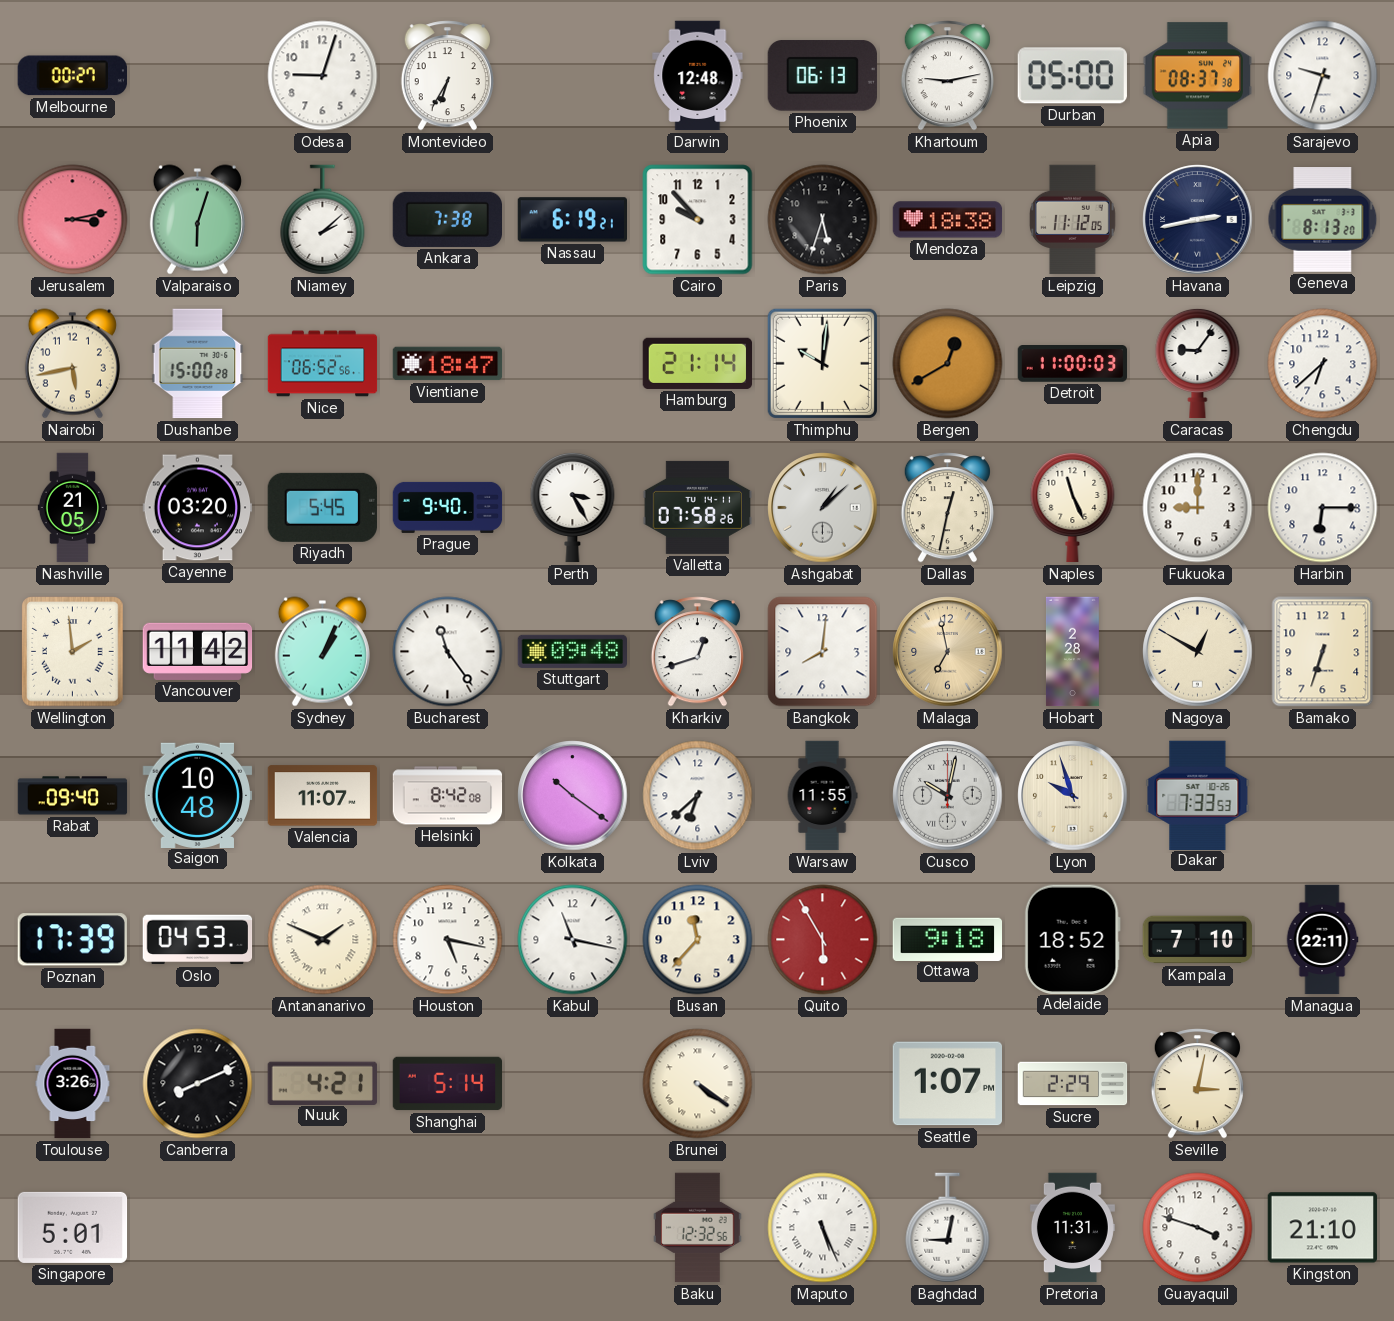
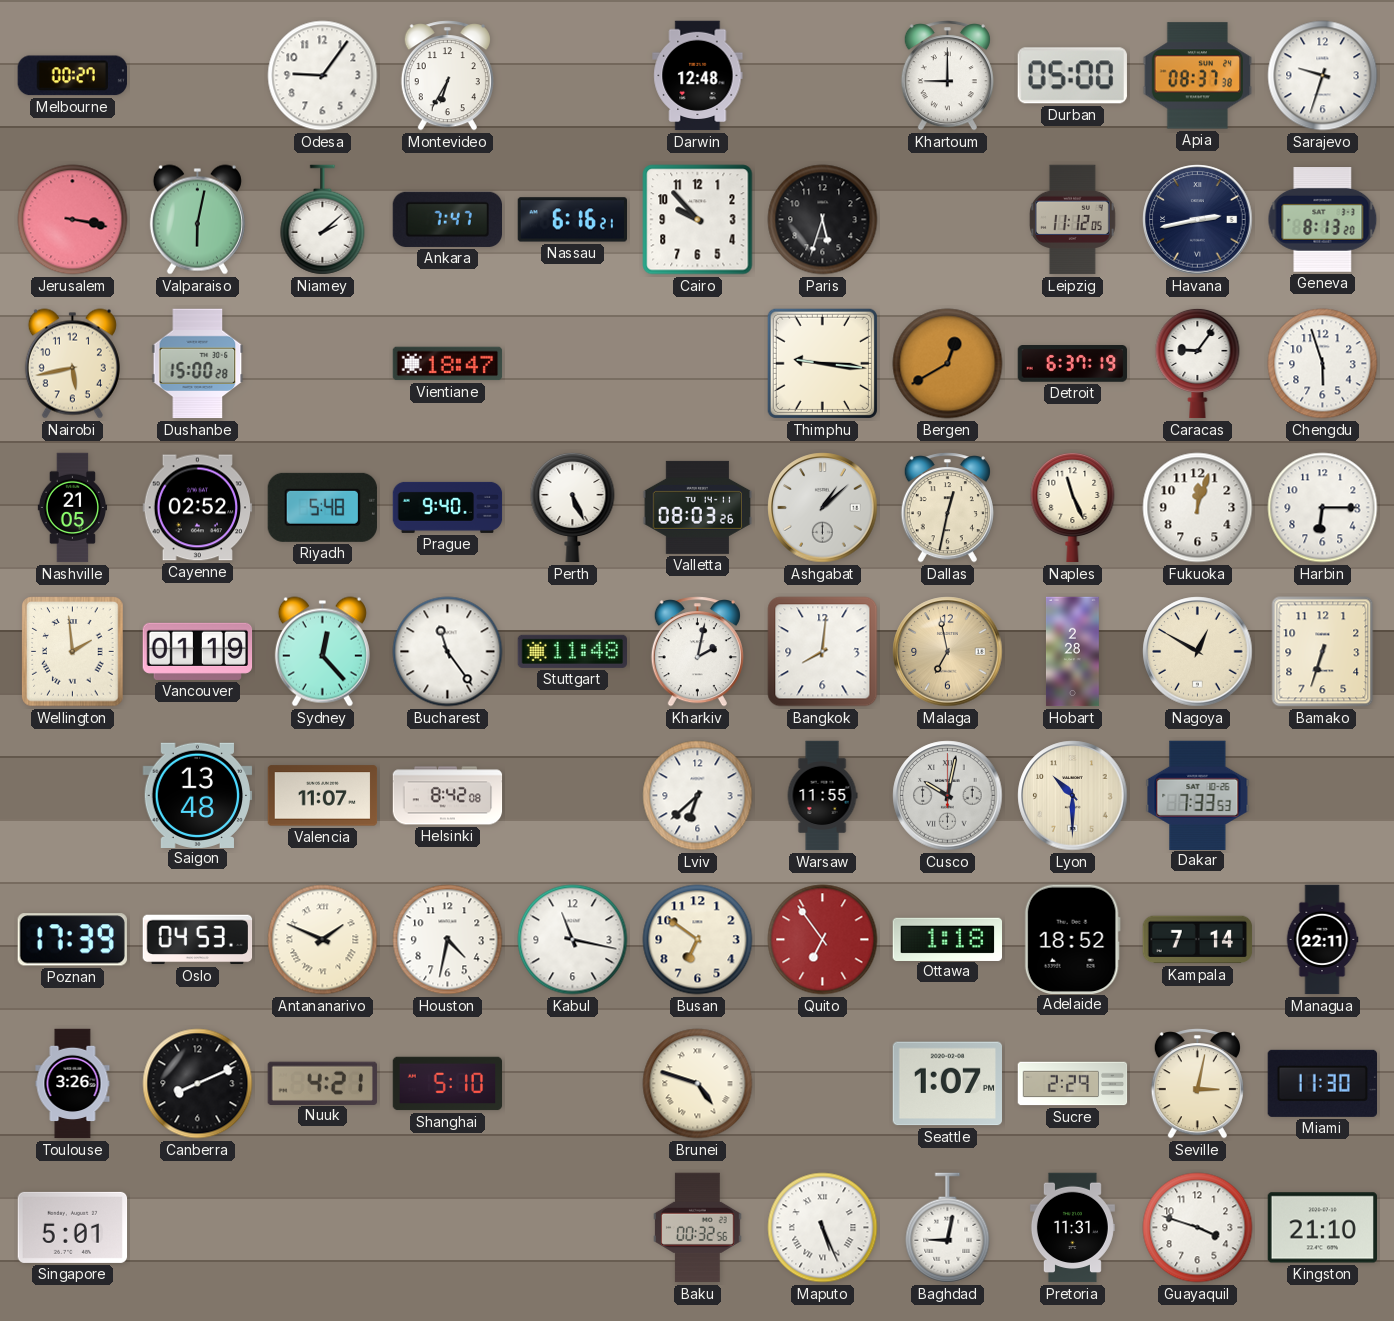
Odesa: 9:03 -> 9:06 (323, 76)
Phoenix: 06:13 -> none (822, 76)
Khartoum: 9:13 -> 9:00 (947, 76)
Jerusalem: 3:13 -> 3:17 (73, 220)
Valparaiso: 6:03 -> 6:02 (197, 220)
Ankara: 7:38 -> 7:47 (447, 219)
Nassau: 6:19 -> 6:16 (572, 220)
Mendoza: 18:38 -> none (948, 220)
Nice: 06:52 -> none (323, 364)
Hamburg: 21:14 -> none (697, 363)
Thimphu: 10:01 -> 9:16 (822, 363)
Detroit: 11:00 -> 6:37 (1073, 364)
Chengdu: 6:38 -> 5:57 (1323, 364)
Cayenne: 03:20 -> 02:52 (198, 508)
Riyadh: 5:45 -> 5:48 (322, 507)
Perth: 3:25 -> 5:26 (573, 507)
Valletta: 07:58 -> 08:03 (698, 507)
Fukuoka: 9:00 -> 12:03 (1198, 508)
Vancouver: 11:42 -> 01:19 (198, 651)
Sydney: 1:04 -> 12:23 (322, 652)
Stuttgart: 09:48 -> 11:48 (572, 651)
Kharkiv: 12:42 -> 2:02 (697, 652)
Rabat: 09:40 -> none (73, 796)
Saigon: 10:48 -> 13:48 (198, 795)
Kolkata: 10:21 -> none (573, 796)
Lyon: 9:57 -> 10:30 (1073, 796)
Houston: 5:17 -> 4:32 (448, 940)
Busan: 11:37 -> 6:51 (698, 940)
Quito: 5:55 -> 6:54 (823, 940)
Ottawa: 9:18 -> 1:18 (948, 939)
Kampala: 7:10 -> 7:14 (1198, 940)
Shanghai: 5:14 -> 5:10 (448, 1084)
Brunei: 4:21 -> 4:48 (698, 1084)
Miami: none -> 11:30 (1322, 1083)
Baku: 12:32 -> 00:32 (698, 1228)
